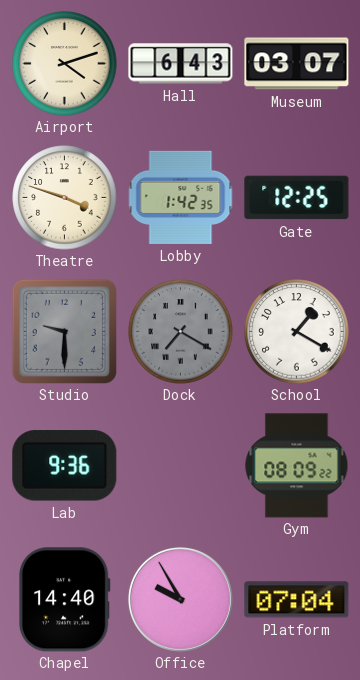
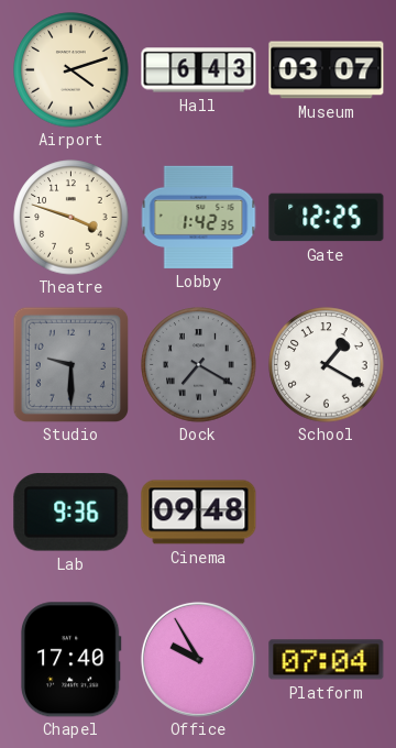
Cinema: none -> 09:48 (199, 513)
Gym: 08:09 -> none (297, 466)
Chapel: 14:40 -> 17:40 (70, 660)
